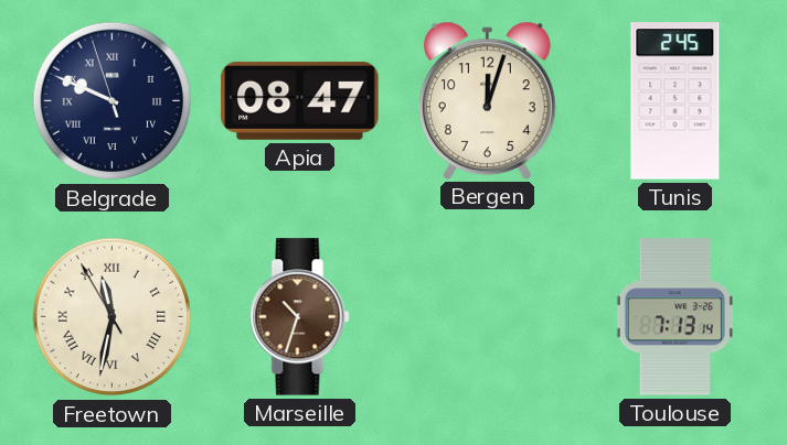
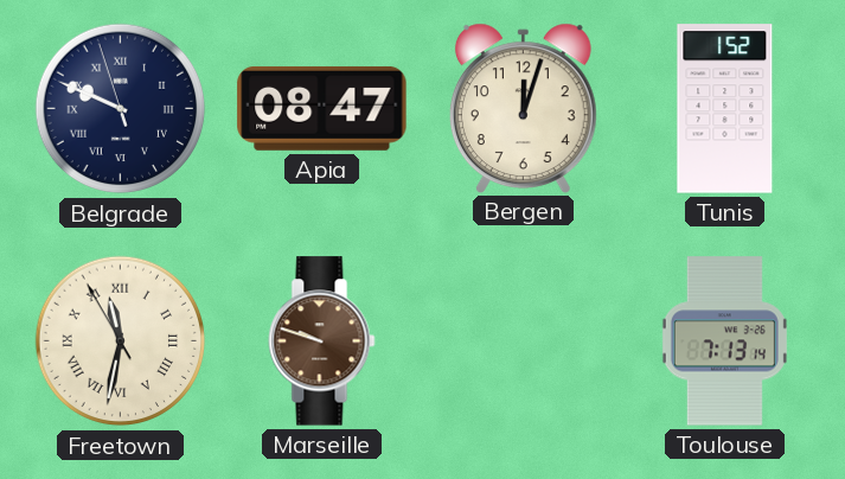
Tunis: 2:45 -> 1:52 (725, 109)
Marseille: 10:33 -> 9:48 (322, 341)
